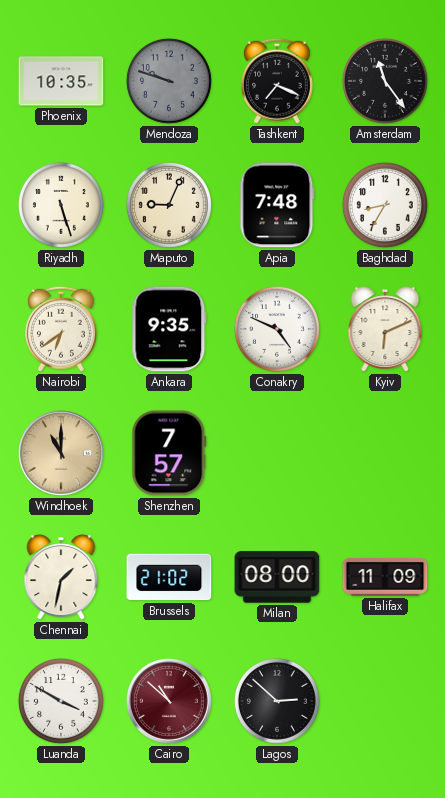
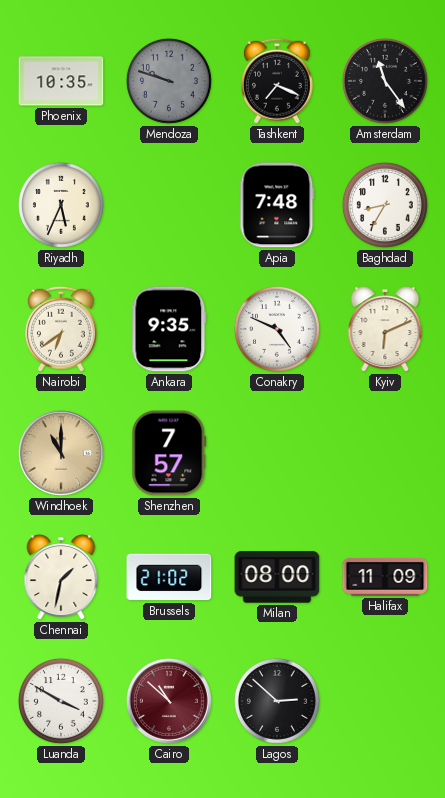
Riyadh: 5:27 -> 5:34 (61, 205)
Maputo: 9:04 -> none (169, 205)
